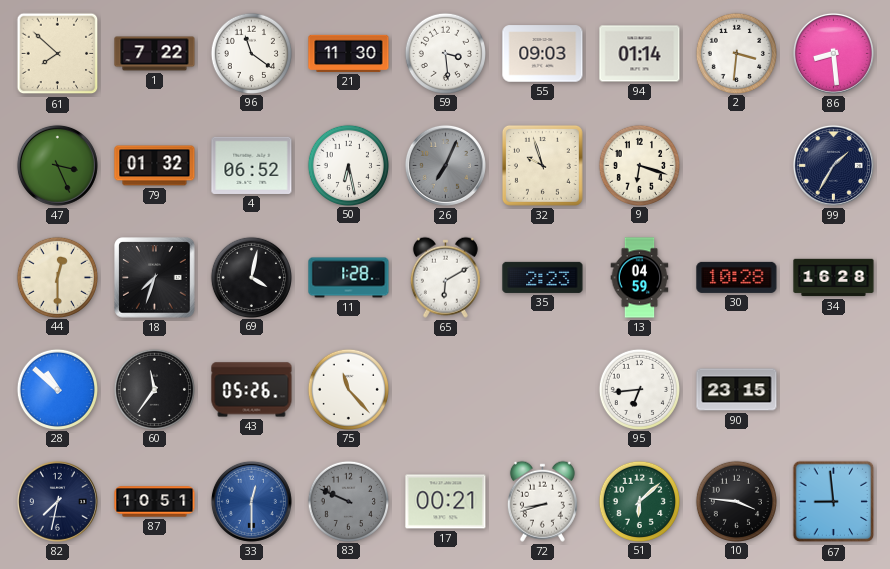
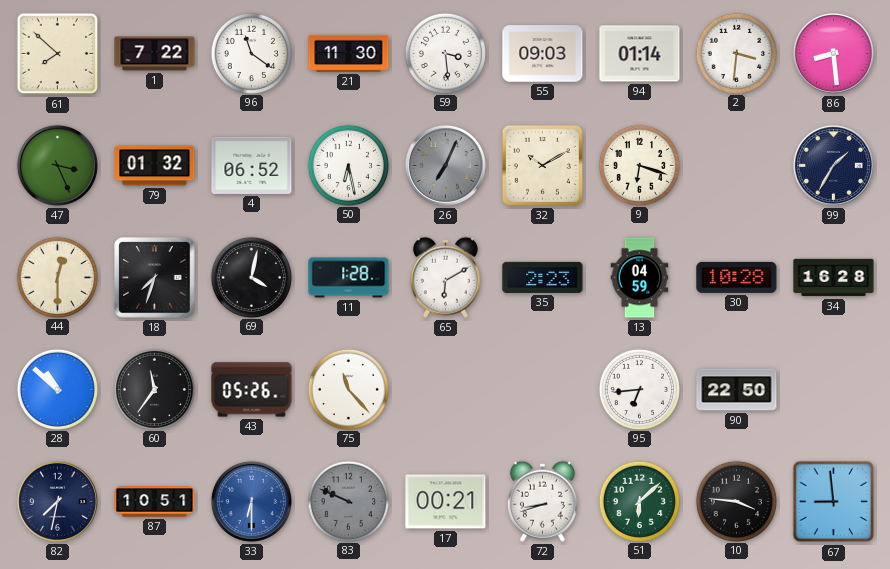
32: 9:57 -> 10:10 (542, 165)
90: 23:15 -> 22:50 (737, 390)
33: 12:30 -> 6:30 (251, 501)
